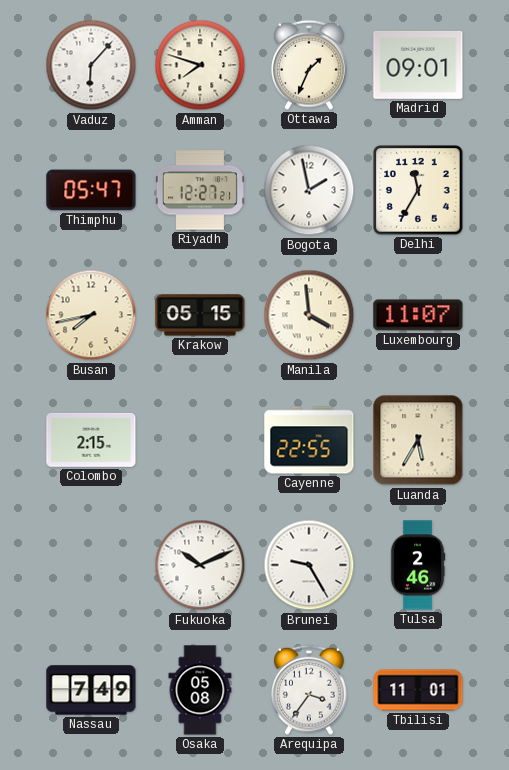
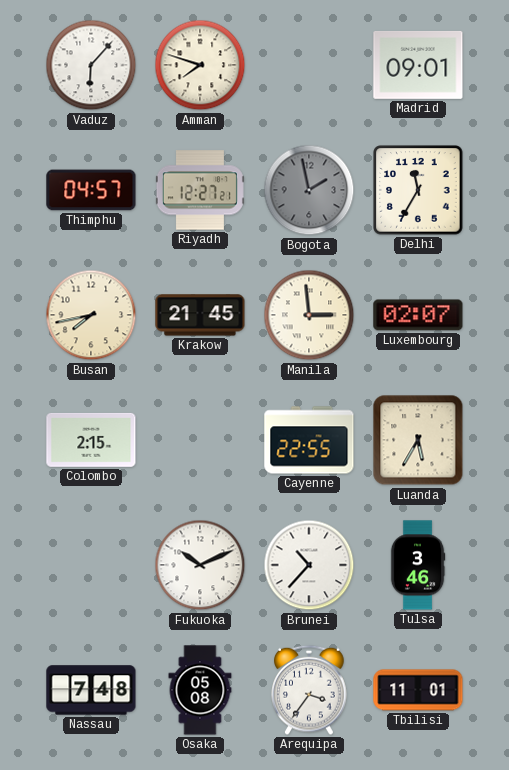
Ottawa: 1:34 -> none (309, 65)
Thimphu: 05:47 -> 04:57 (91, 190)
Bogota dial: white -> grey (309, 190)
Krakow: 05:15 -> 21:45 (200, 315)
Manila: 3:59 -> 2:59 (309, 315)
Luxembourg: 11:07 -> 02:07 (418, 315)
Brunei: 9:25 -> 10:37 (309, 565)
Tulsa: 2:46 -> 3:46 (418, 565)
Nassau: 7:49 -> 7:48 (91, 690)
